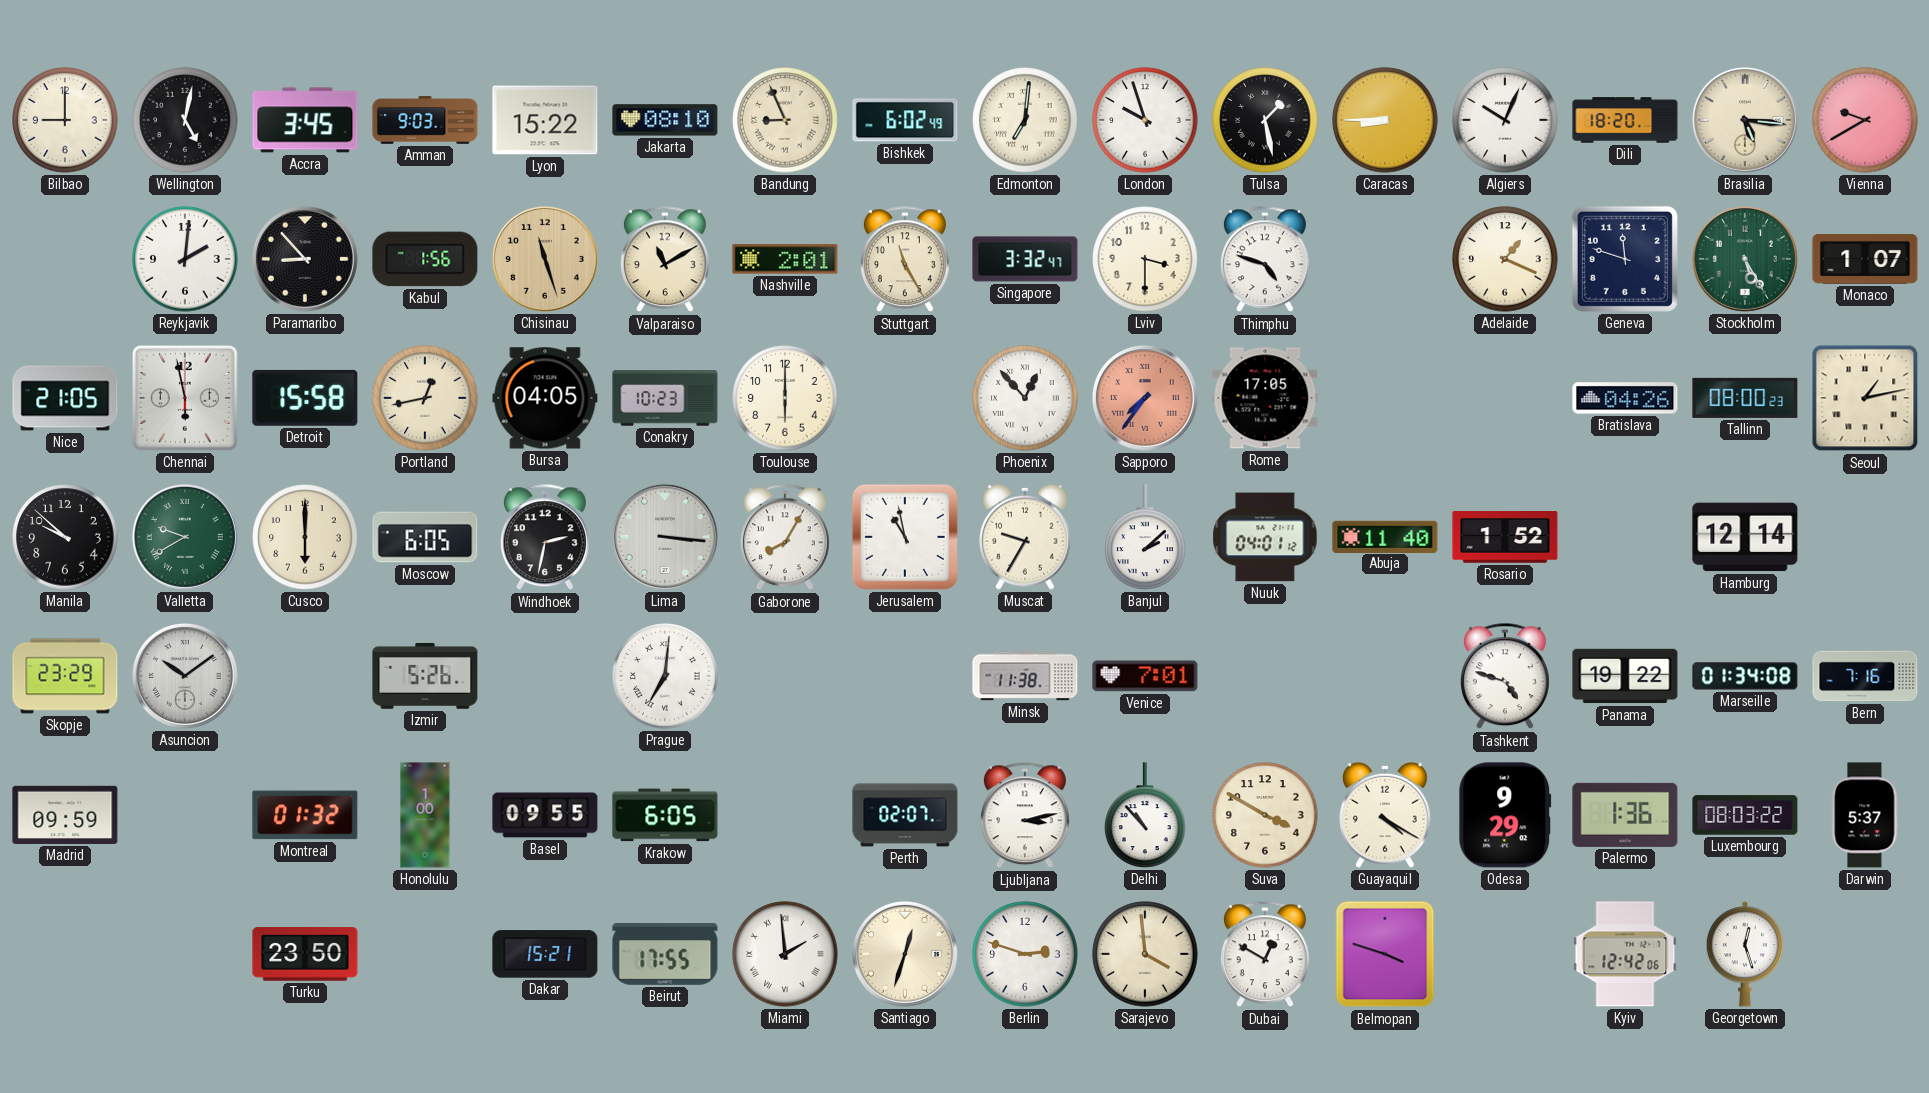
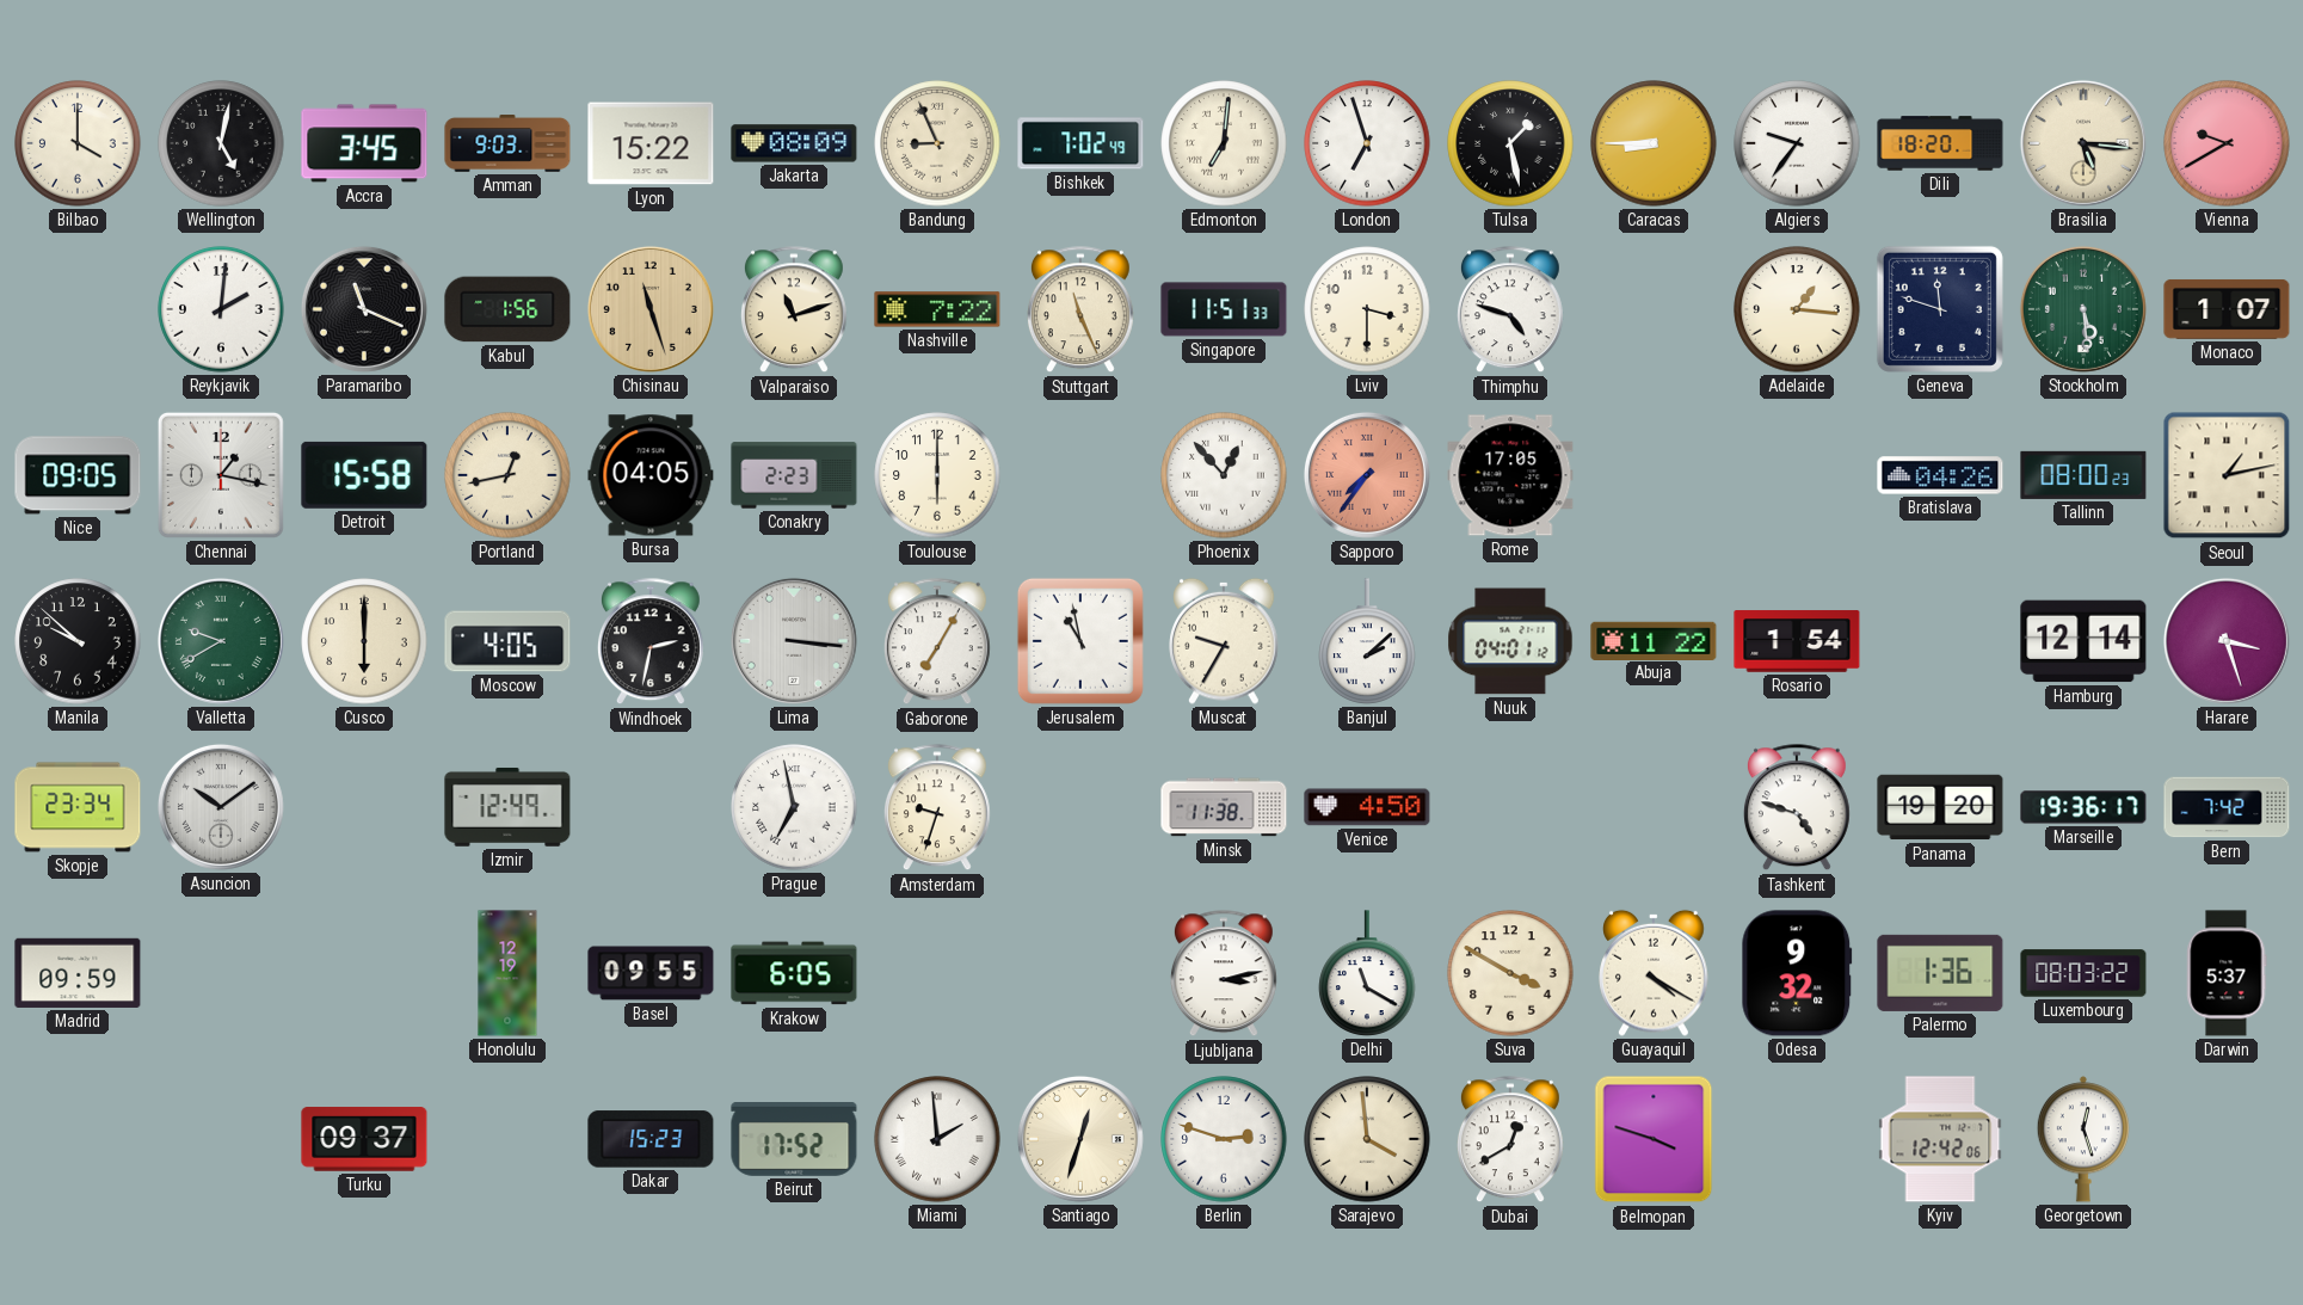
Bilbao: 9:00 -> 4:00 (78, 143)
Jakarta: 08:10 -> 08:09 (794, 143)
Bishkek: 6:02 -> 7:02 (1080, 143)
London: 9:57 -> 6:57 (1367, 143)
Algiers: 10:04 -> 9:36 (1797, 143)
Paramaribo: 8:53 -> 11:19 (364, 309)
Valparaiso: 11:10 -> 11:12 (794, 310)
Nashville: 2:01 -> 7:22 (937, 309)
Stuttgart: 11:25 -> 11:26 (1080, 310)
Singapore: 3:32 -> 11:51 (1224, 309)
Adelaide: 1:19 -> 1:16 (1797, 309)
Stockholm: 5:25 -> 5:29 (2083, 309)
Nice: 21:05 -> 09:05 (78, 475)
Chennai: 5:58 -> 1:17 (221, 475)
Conakry: 10:23 -> 2:23 (794, 475)
Moscow: 6:05 -> 4:05 (507, 641)
Gaborone: 8:05 -> 7:05 (937, 642)
Abuja: 11:40 -> 11:22 (1654, 640)
Rosario: 1:52 -> 1:54 (1797, 641)
Harare: none -> 3:27 (2227, 641)
Skopje: 23:29 -> 23:34 (78, 807)
Izmir: 5:26 -> 12:49 (507, 807)
Prague: 7:01 -> 6:58 (794, 807)
Amsterdam: none -> 9:33 (937, 808)
Venice: 7:01 -> 4:50 (1367, 807)
Panama: 19:22 -> 19:20 (1940, 807)
Marseille: 01:34 -> 19:36 (2083, 807)
Bern: 7:16 -> 7:42 (2227, 807)
Montreal: 01:32 -> none (305, 815)
Honolulu: 1:00 -> 12:19 (507, 973)
Perth: 02:07 -> none (905, 815)
Delhi: 10:53 -> 11:20 (1367, 973)
Odesa: 9:29 -> 9:32 (1797, 973)
Turku: 23:50 -> 09:37 (364, 1139)
Dakar: 15:21 -> 15:23 (651, 1139)
Beirut: 17:55 -> 17:52 (794, 1140)
Dubai: 12:50 -> 12:40 (1510, 1140)
